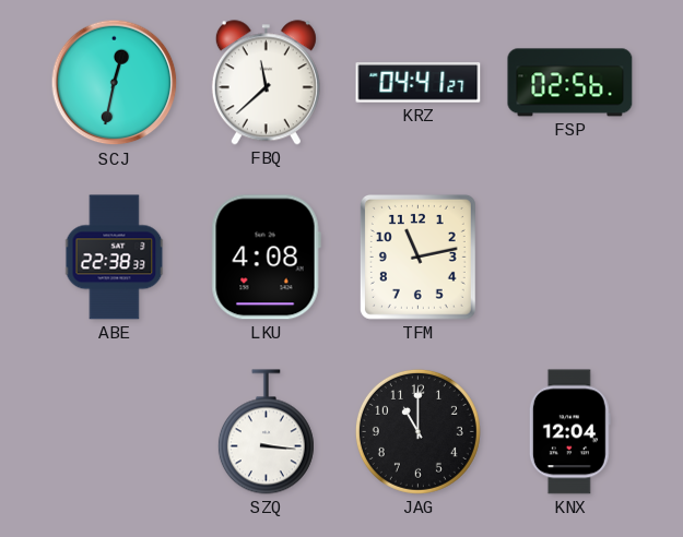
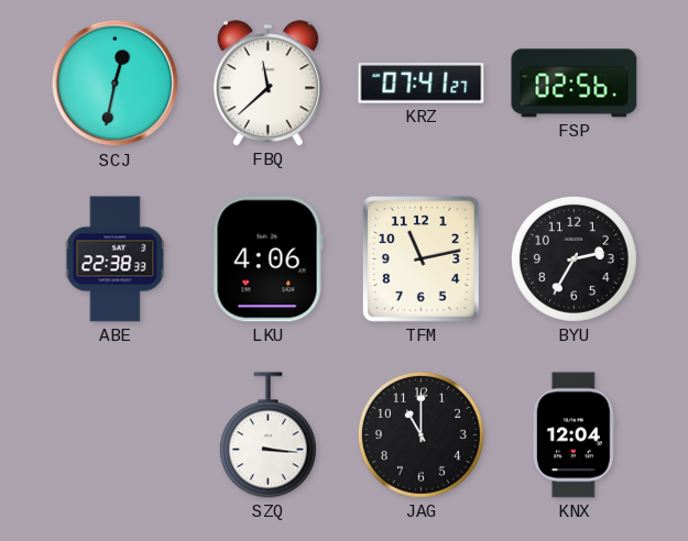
KRZ: 04:41 -> 07:41 (422, 84)
LKU: 4:08 -> 4:06 (267, 260)
BYU: none -> 2:35 (574, 258)
